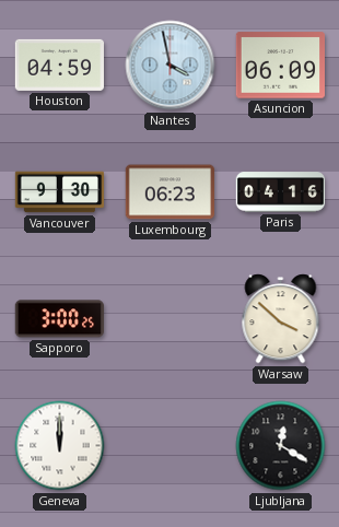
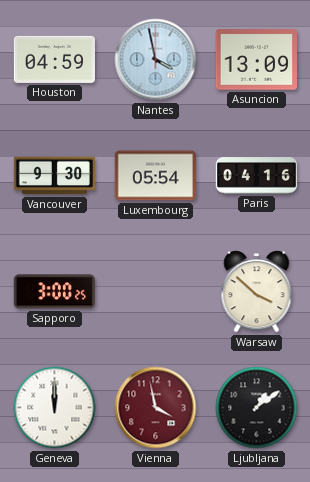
Asuncion: 06:09 -> 13:09 (256, 60)
Luxembourg: 06:23 -> 05:54 (155, 176)
Vienna: none -> 3:58 (156, 408)
Ljubljana: 12:20 -> 1:09 (257, 408)
